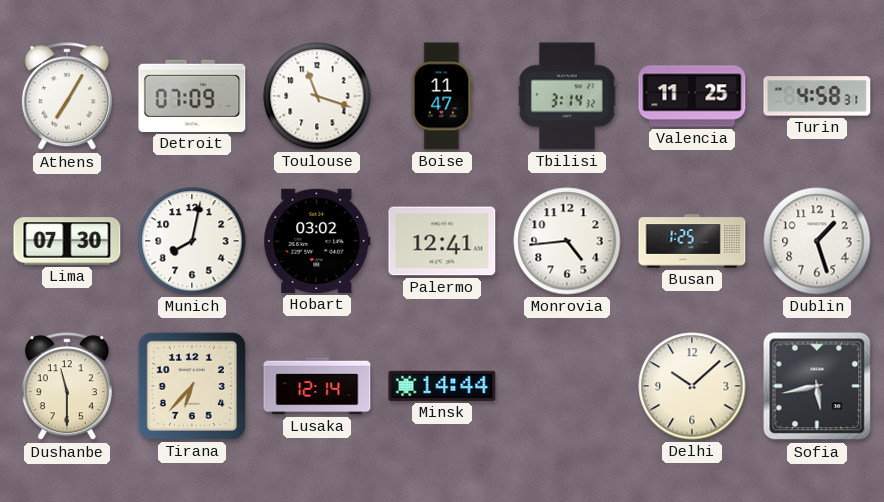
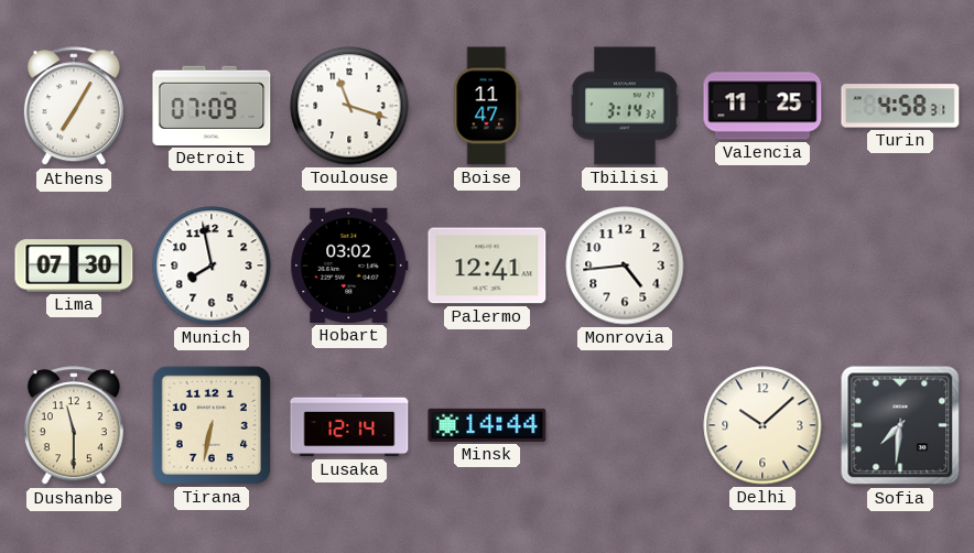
Munich: 8:02 -> 7:58 (212, 265)
Busan: 1:25 -> none (692, 241)
Dublin: 1:27 -> none (817, 241)
Tirana: 6:37 -> 6:32 (212, 425)
Sofia: 5:43 -> 7:31 (900, 425)
